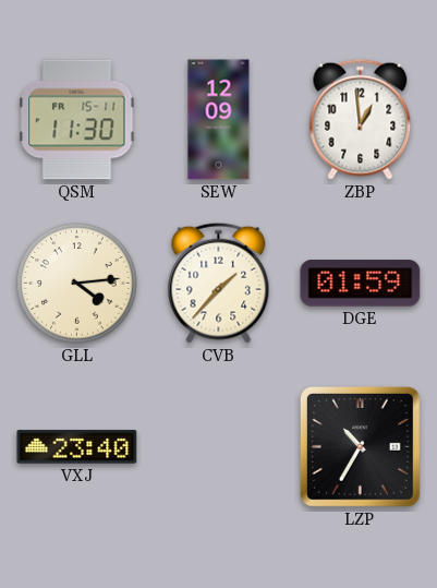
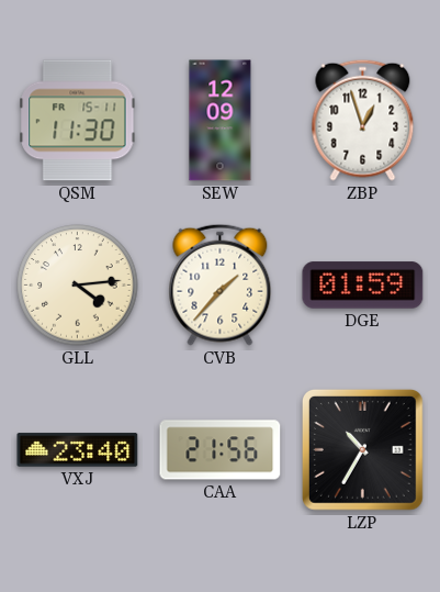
ZBP: 12:59 -> 12:57 (363, 120)
CAA: none -> 21:56 (221, 450)
